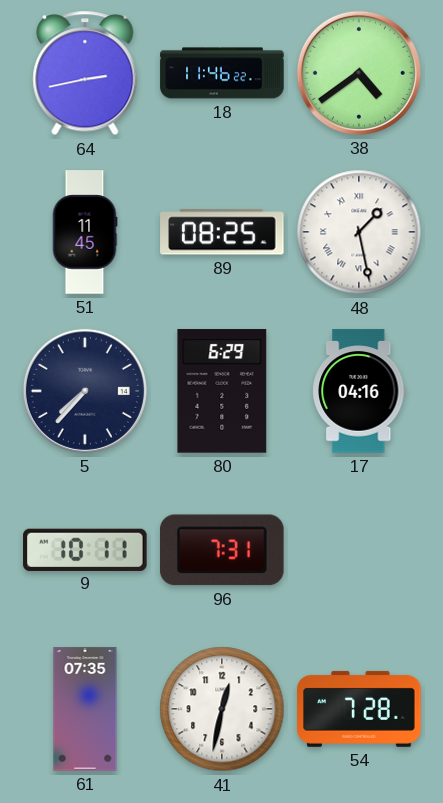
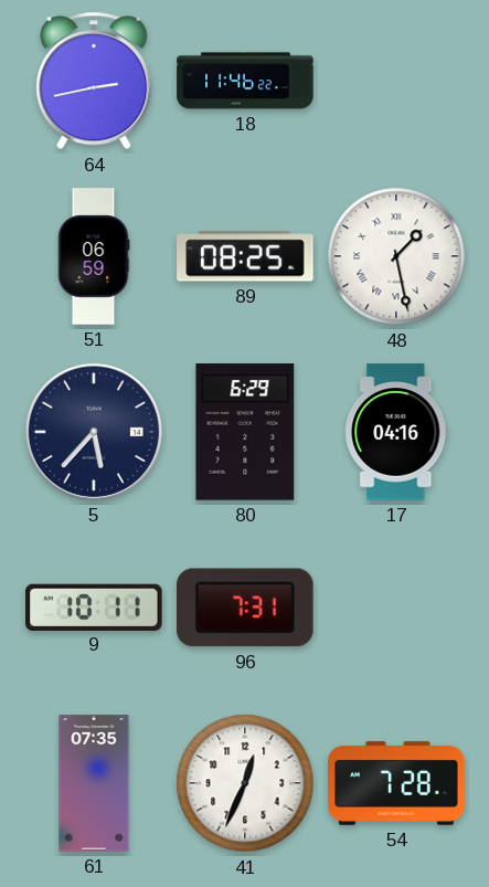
38: 4:39 -> none (359, 73)
51: 11:45 -> 06:59 (94, 256)
5: 7:37 -> 5:37 (94, 432)
41: 12:32 -> 12:34 (245, 783)
